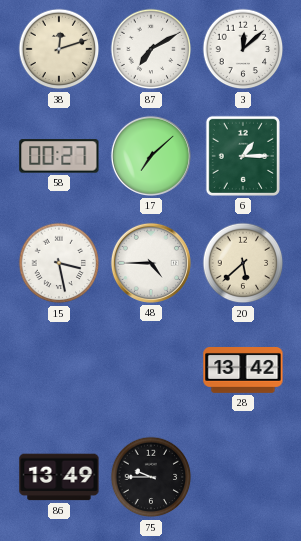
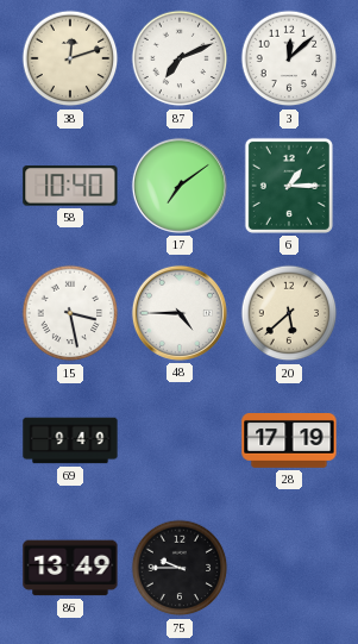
87: 7:10 -> 7:11 (180, 58)
58: 00:27 -> 10:40 (70, 186)
17: 7:08 -> 7:09 (180, 186)
69: none -> 9:49 (70, 440)
28: 13:42 -> 17:19 (289, 442)
